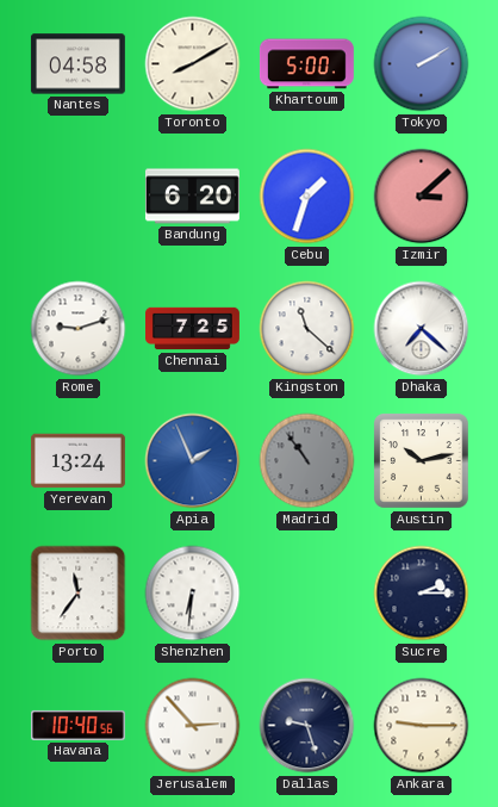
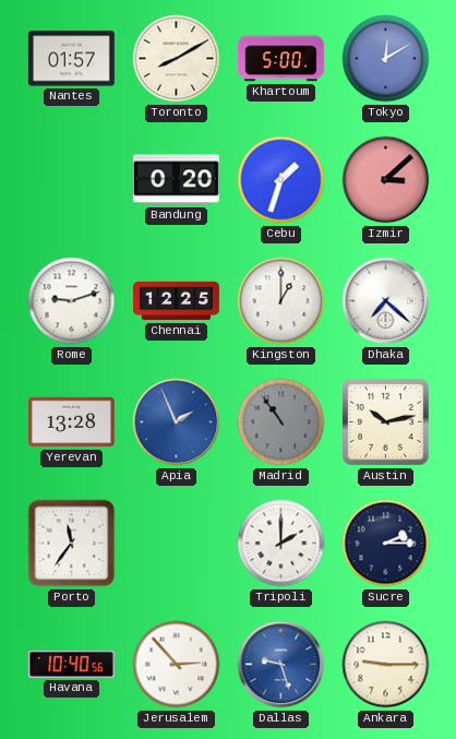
Nantes: 04:58 -> 01:57 (71, 59)
Tokyo: 2:10 -> 12:10 (386, 59)
Bandung: 6:20 -> 0:20 (176, 180)
Chennai: 7:25 -> 12:25 (177, 301)
Kingston: 11:22 -> 1:00 (281, 301)
Yerevan: 13:24 -> 13:28 (71, 422)
Shenzhen: 6:31 -> none (193, 594)
Tripoli: none -> 2:00 (281, 544)
Dallas dial: navy -> blue (281, 665)
